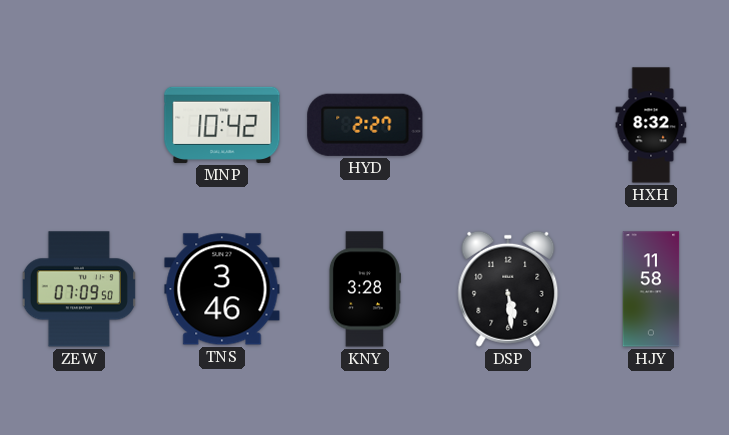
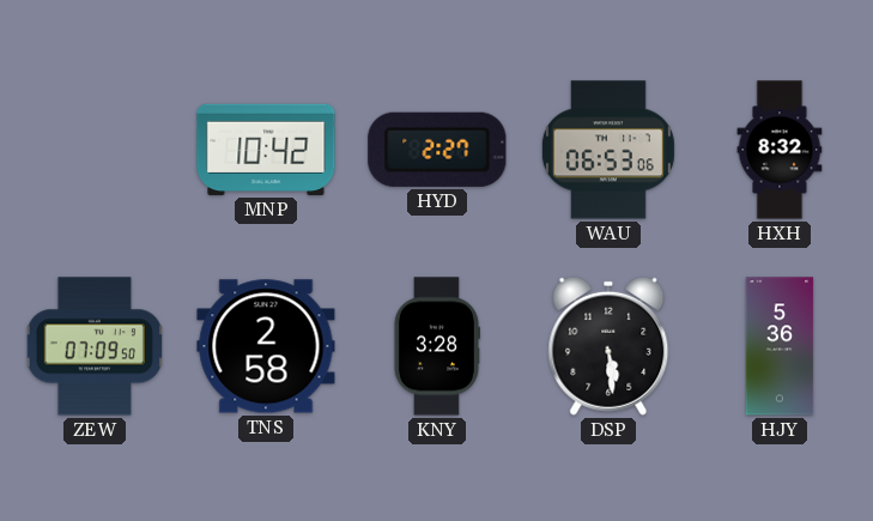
WAU: none -> 06:53 (608, 150)
TNS: 3:46 -> 2:58 (266, 346)
HJY: 11:58 -> 5:36 (780, 346)
